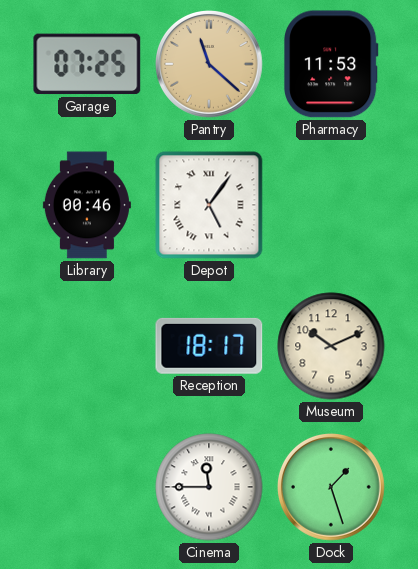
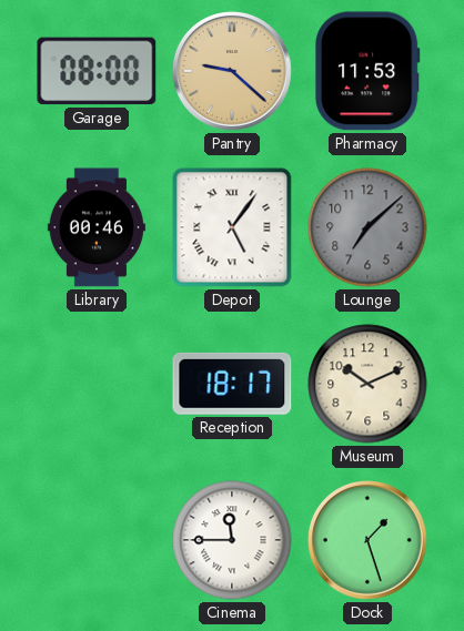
Garage: 07:25 -> 08:00 (97, 71)
Pantry: 11:22 -> 9:22 (233, 72)
Lounge: none -> 7:08 (367, 227)
